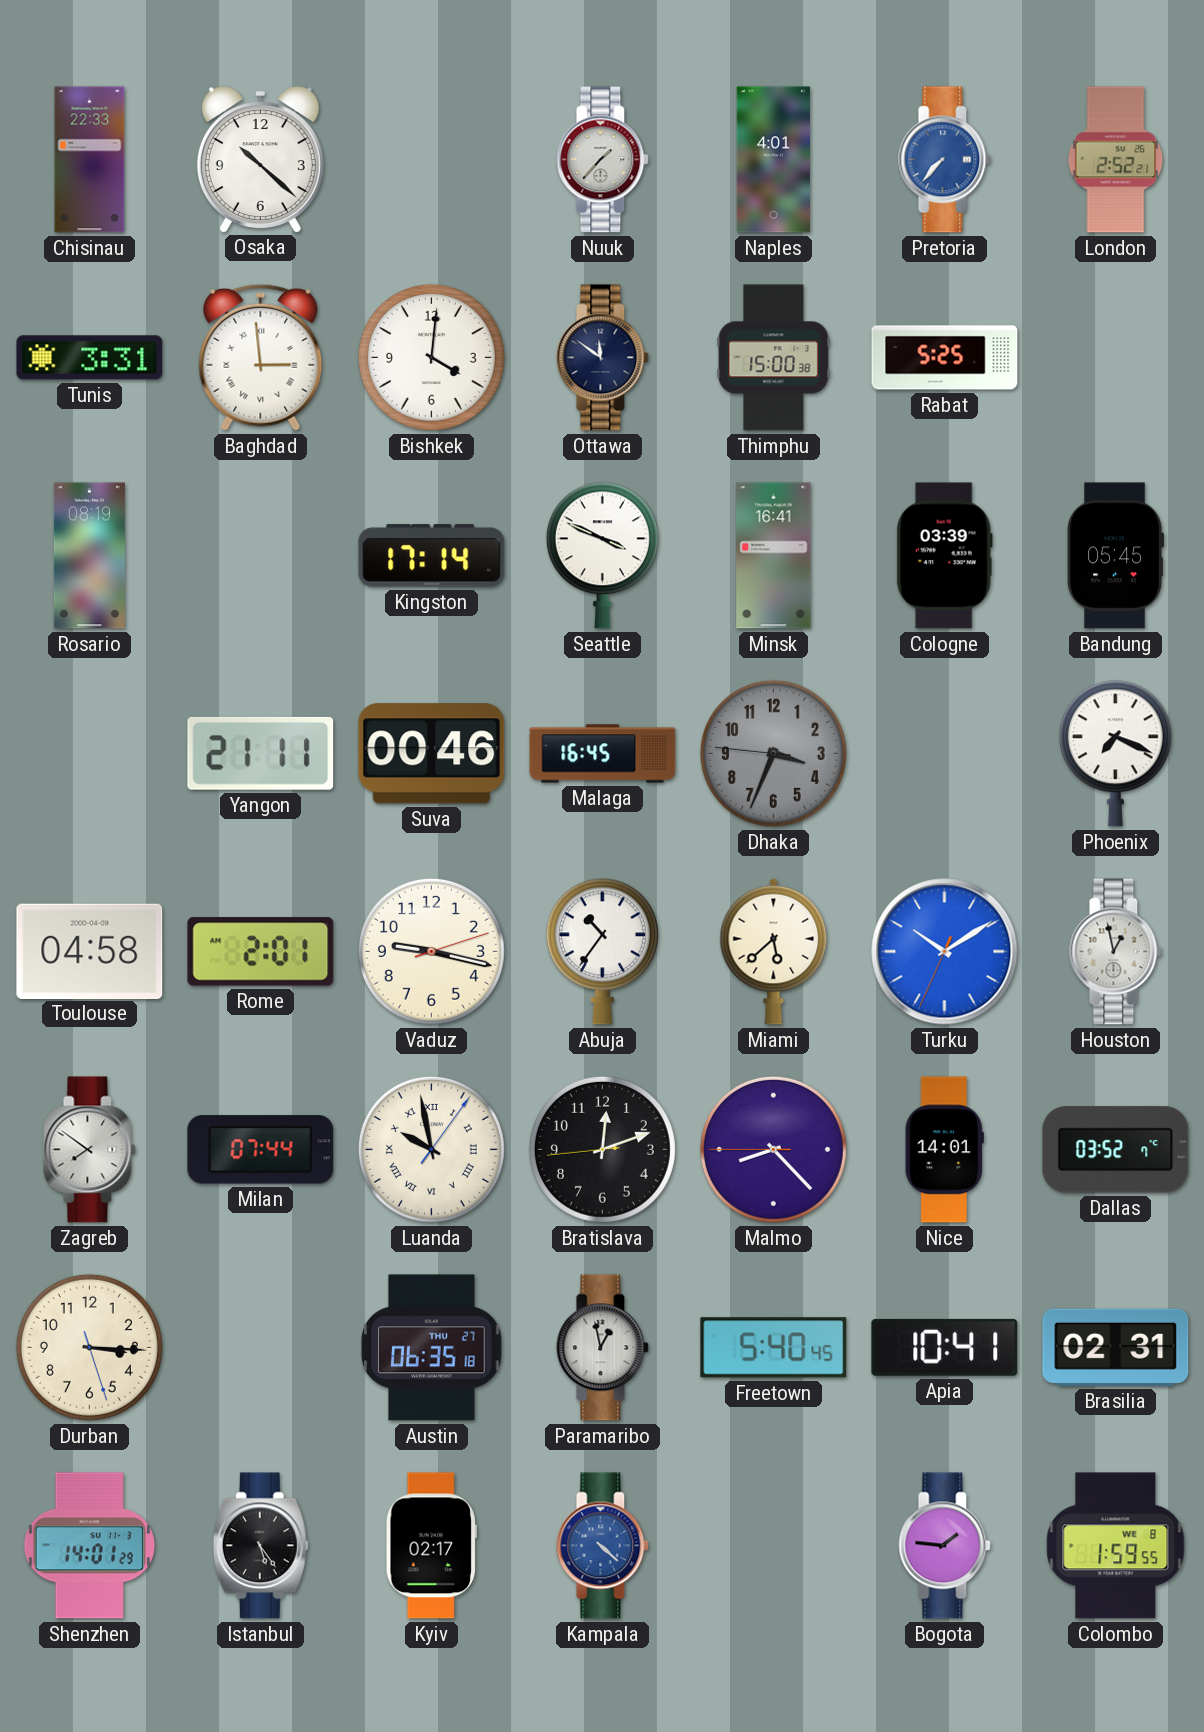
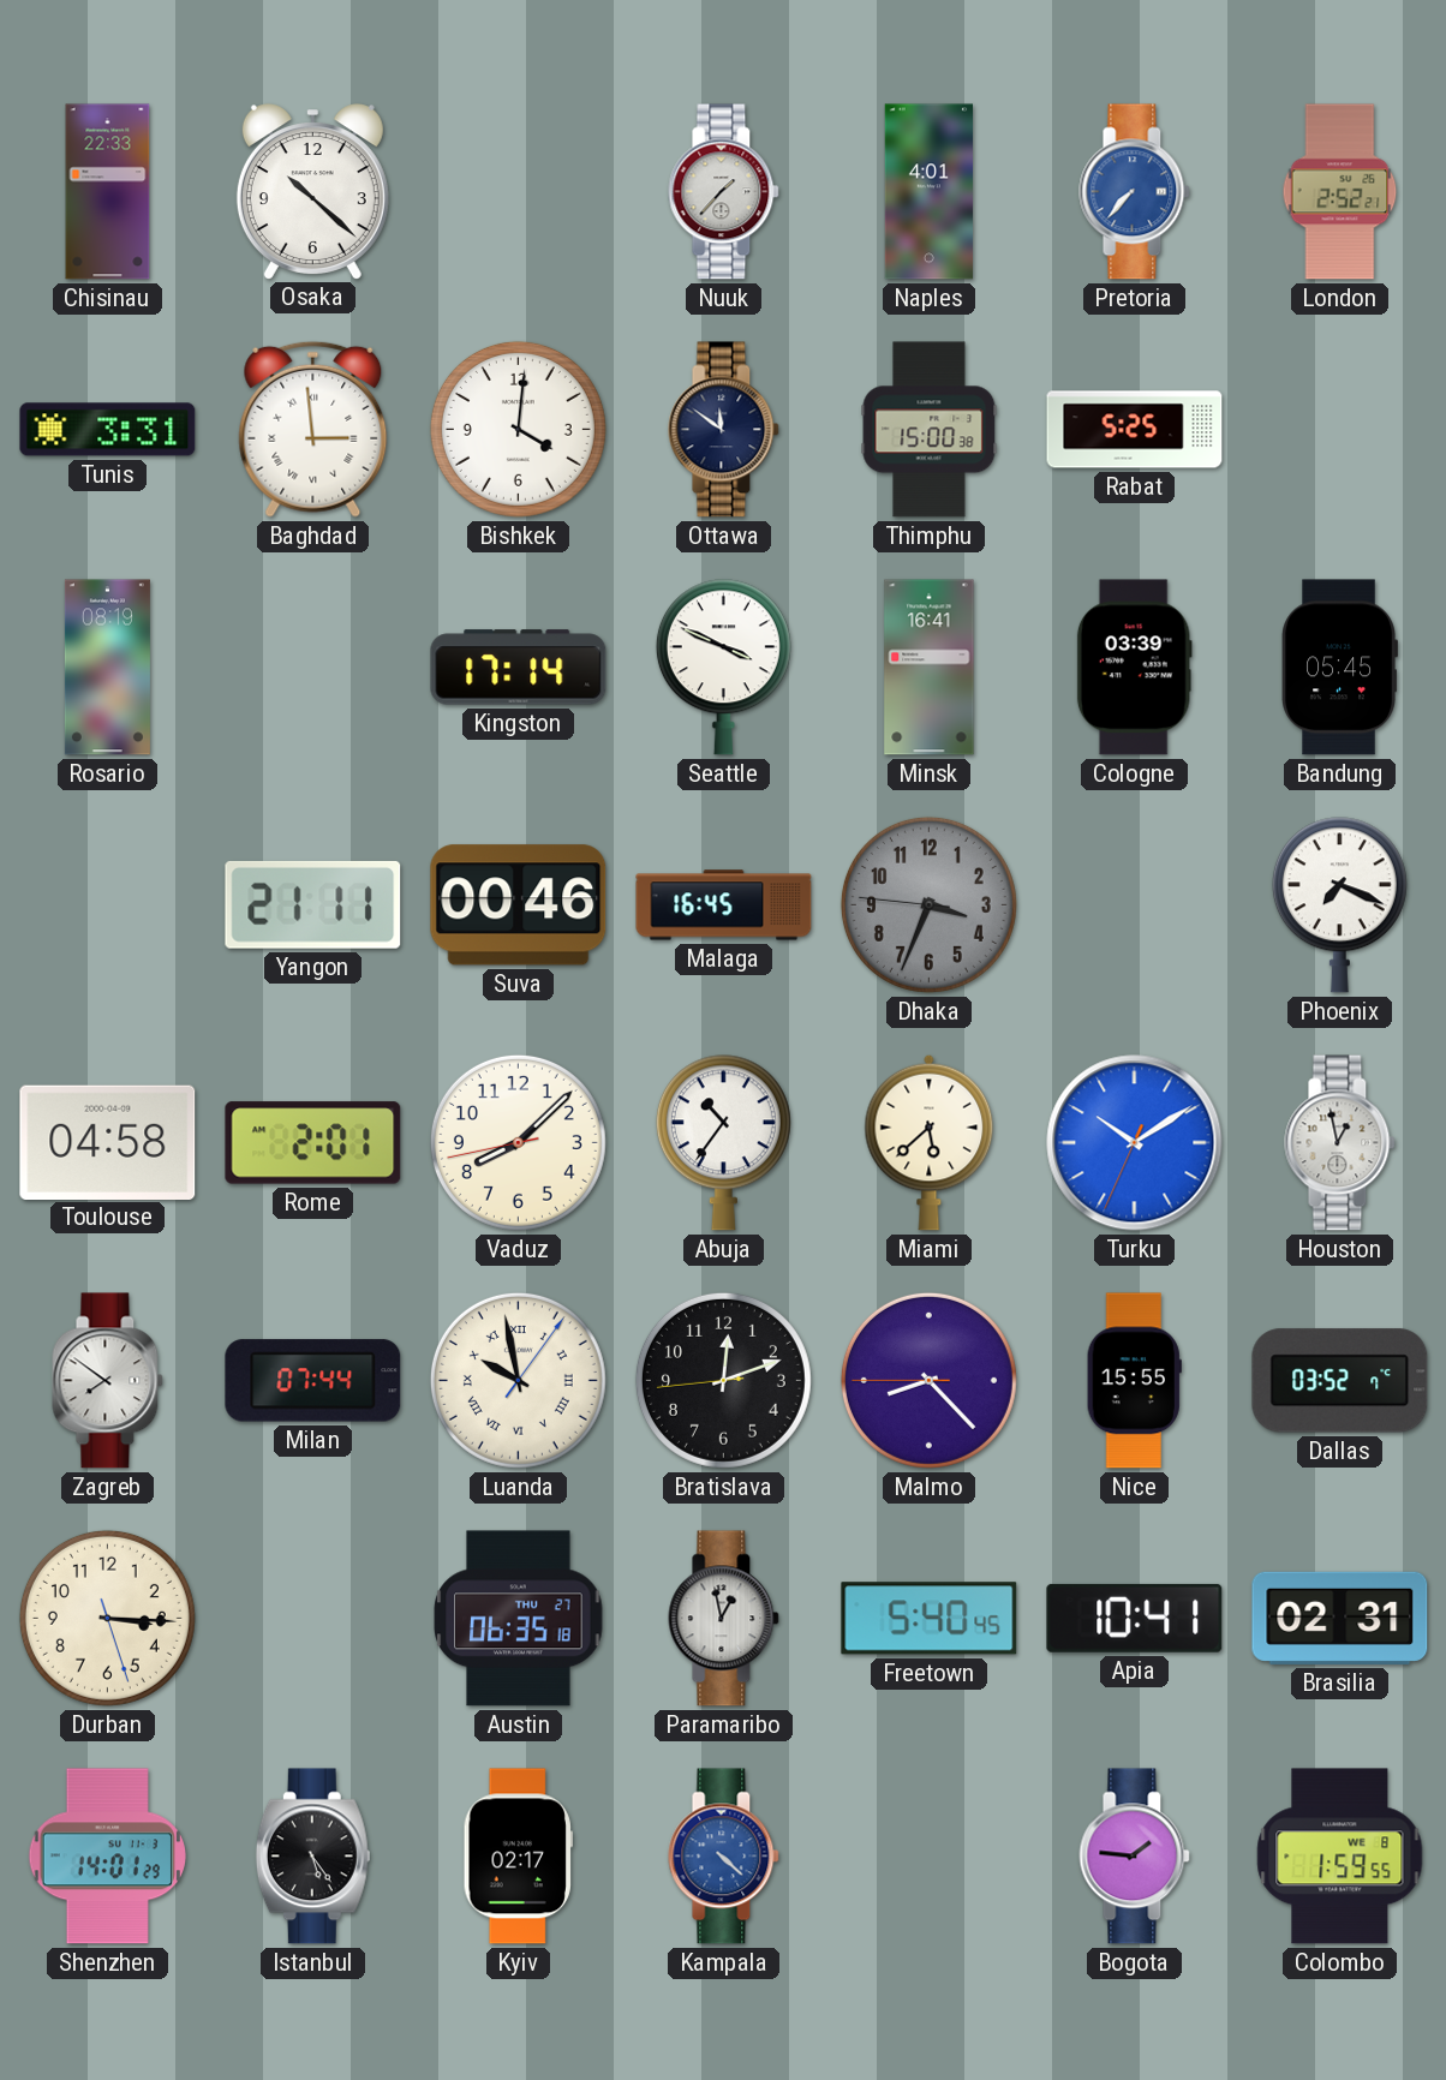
Vaduz: 9:17 -> 8:07 (518, 1142)
Nice: 14:01 -> 15:55 (1134, 1381)
